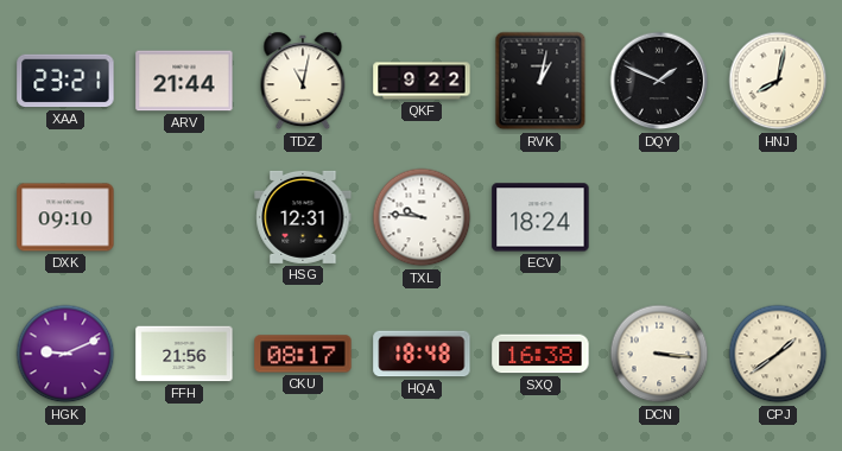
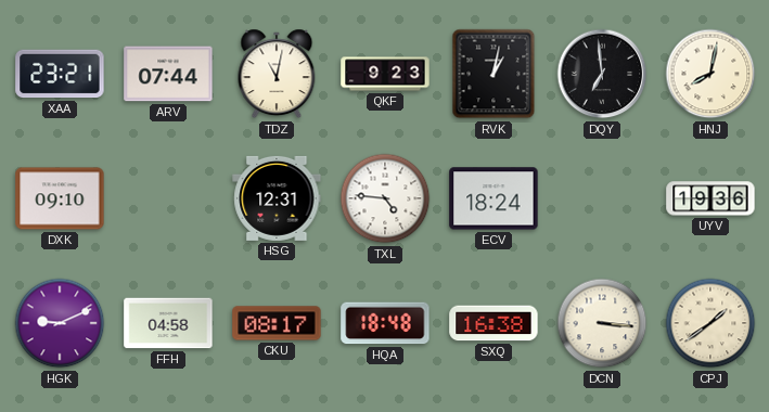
ARV: 21:44 -> 07:44 (168, 74)
QKF: 9:22 -> 9:23 (385, 74)
DQY: 1:49 -> 6:59 (602, 74)
TXL: 9:46 -> 4:46 (385, 198)
UYV: none -> 19:36 (710, 198)
FFH: 21:56 -> 04:58 (168, 323)
